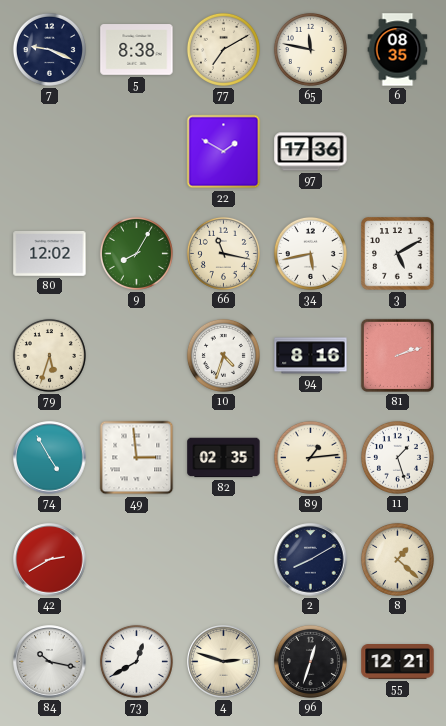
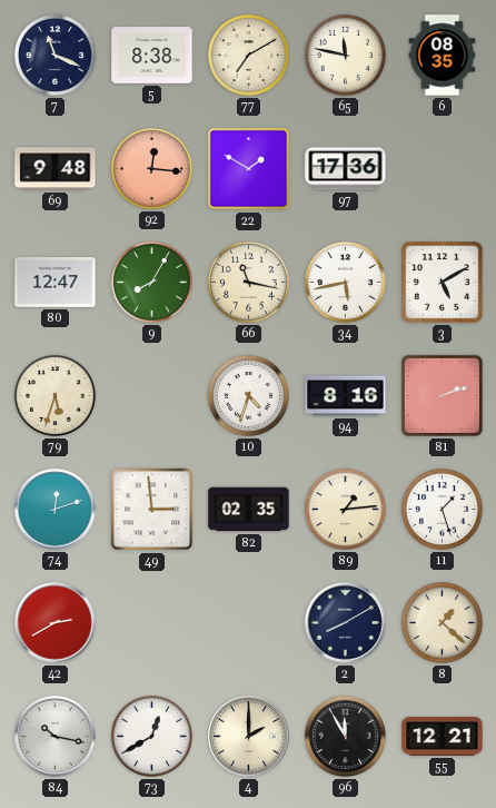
7: 9:19 -> 11:19 (54, 55)
69: none -> 9:48 (56, 169)
92: none -> 12:16 (151, 168)
80: 12:02 -> 12:47 (56, 283)
74: 4:55 -> 12:12 (56, 510)
4: 2:48 -> 2:00 (249, 737)
96: 12:33 -> 11:55 (345, 736)
